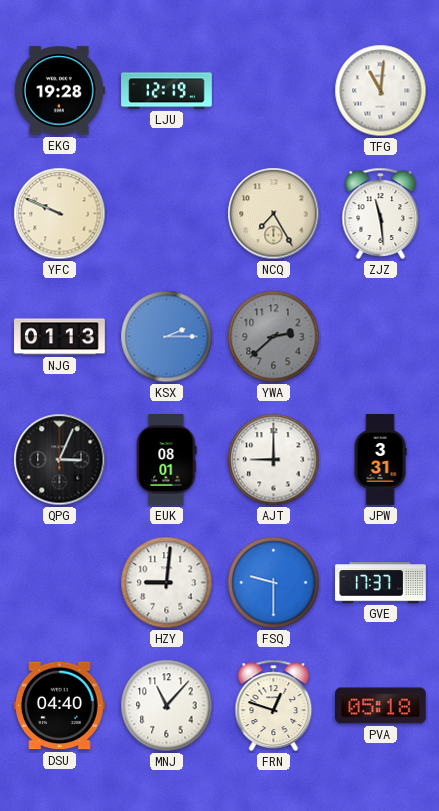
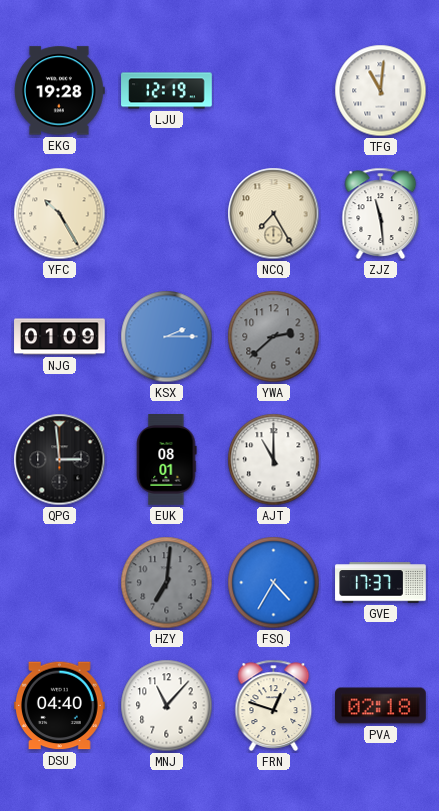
YFC: 9:49 -> 10:25 (60, 214)
NJG: 01:13 -> 01:09 (60, 337)
QPG: 3:04 -> 2:59 (60, 460)
AJT: 9:00 -> 11:00 (274, 460)
JPW: 3:31 -> none (380, 460)
HZY: 9:01 -> 7:01 (167, 583)
HZY dial: white -> grey (167, 583)
FSQ: 9:30 -> 4:35 (274, 583)
PVA: 05:18 -> 02:18 (381, 706)
